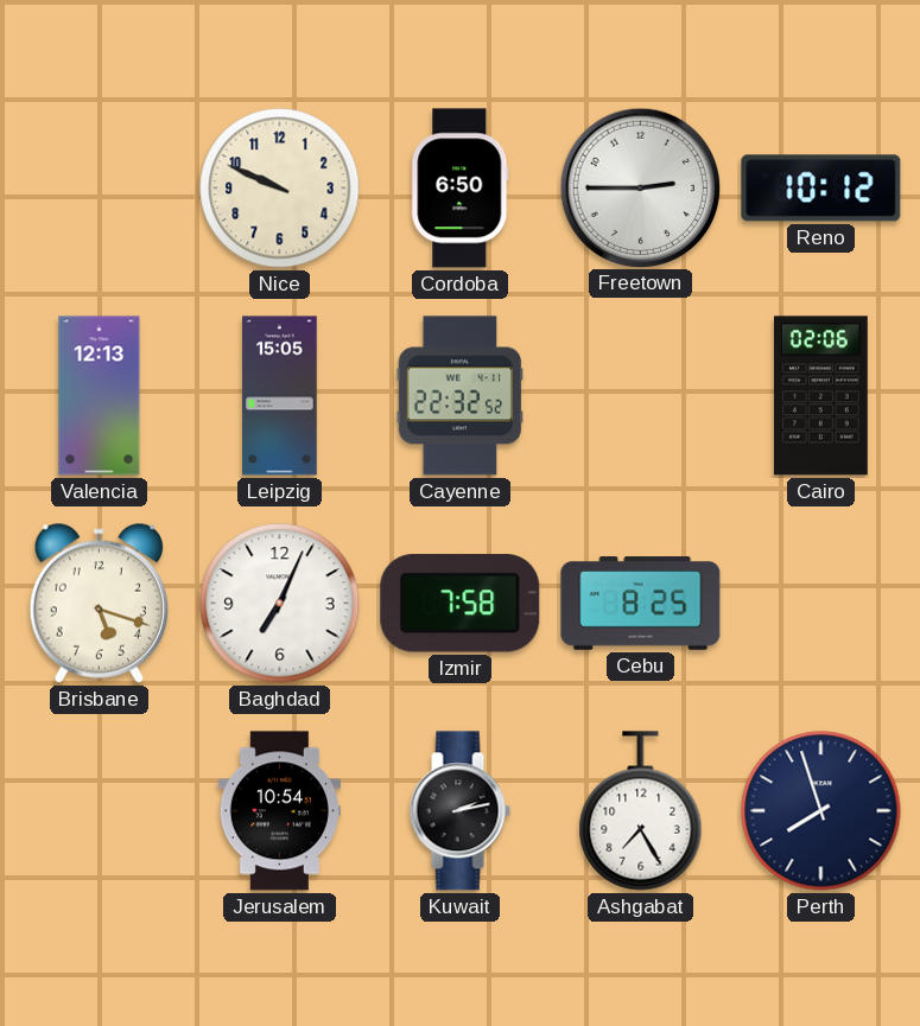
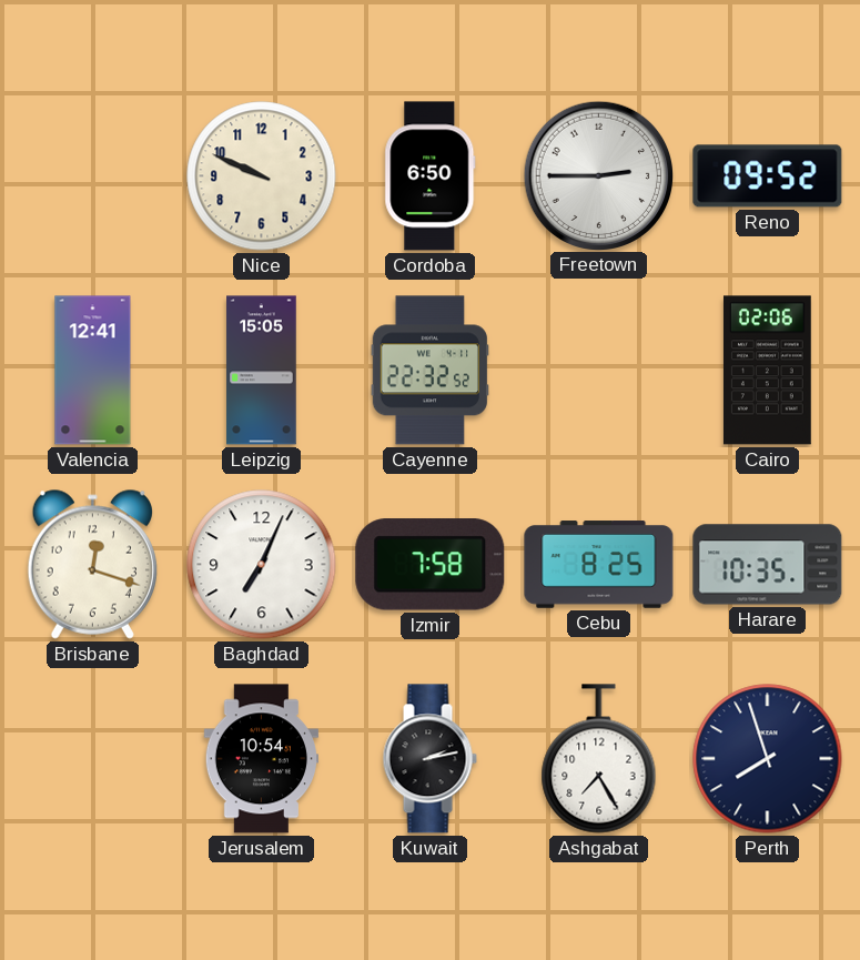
Reno: 10:12 -> 09:52 (768, 176)
Valencia: 12:13 -> 12:41 (93, 371)
Brisbane: 5:18 -> 12:18 (92, 564)
Harare: none -> 10:35 (768, 565)
